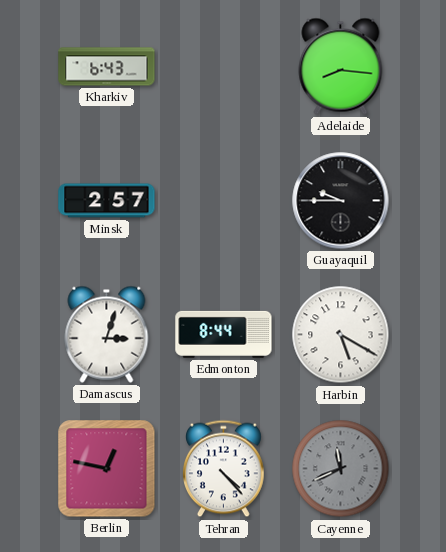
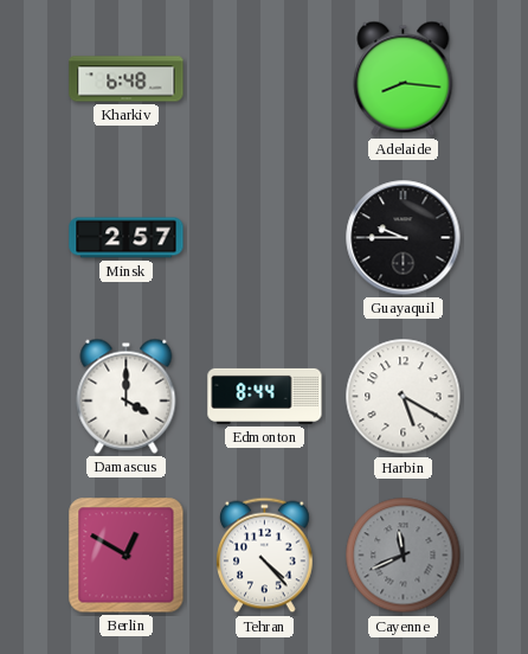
Kharkiv: 6:43 -> 6:48 (127, 79)
Damascus: 3:03 -> 4:00 (127, 396)
Berlin: 12:47 -> 12:50 (127, 556)
